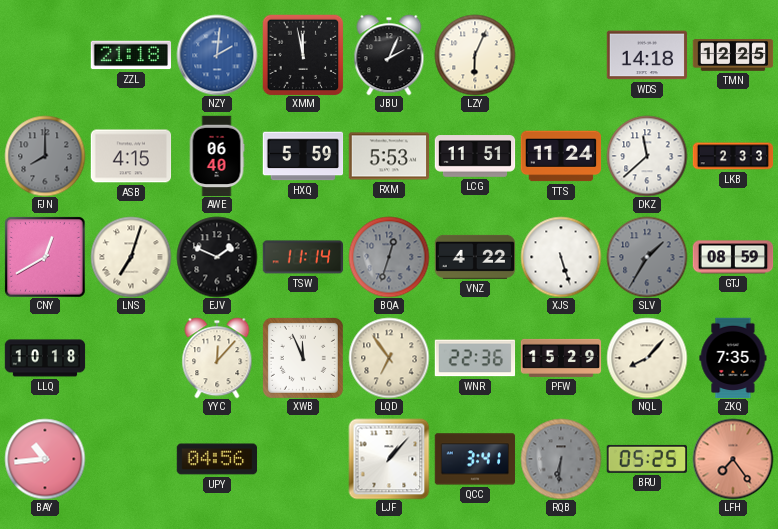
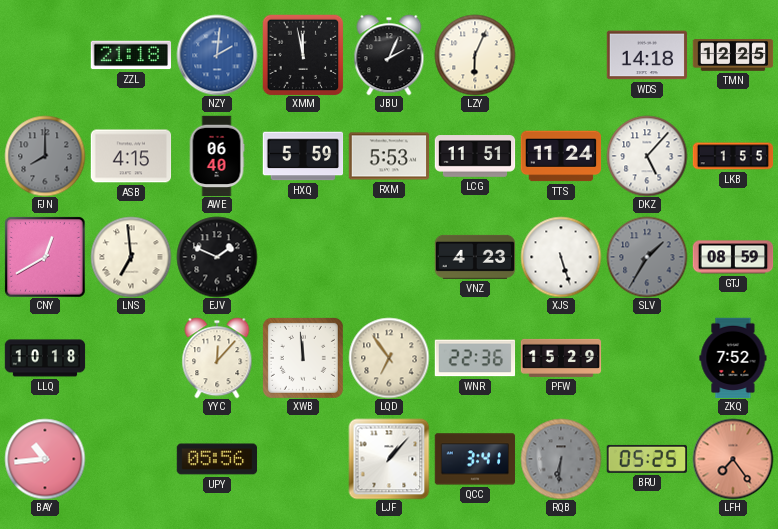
DKZ: 11:38 -> 5:07 (647, 156)
LKB: 2:33 -> 1:55 (733, 156)
LNS: 7:03 -> 6:59 (131, 257)
TSW: 11:14 -> none (303, 257)
BQA: 12:33 -> none (389, 257)
VNZ: 4:22 -> 4:23 (475, 257)
XWB: 11:56 -> 11:59 (303, 358)
NQL: 8:07 -> none (647, 358)
ZKQ: 7:35 -> 7:52 (733, 358)
UPY: 04:56 -> 05:56 (217, 459)
